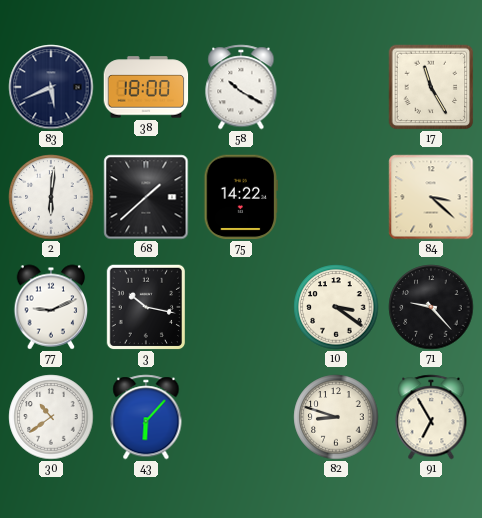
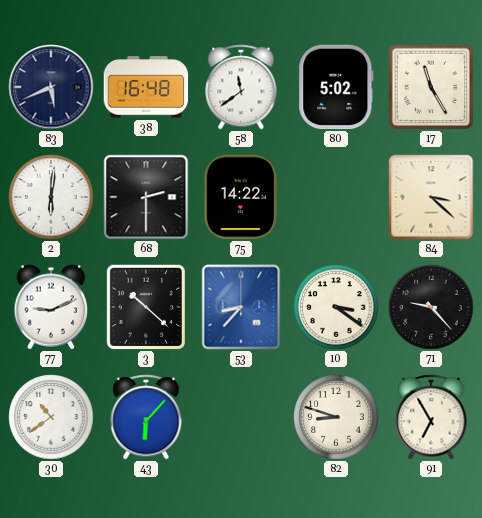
38: 18:00 -> 16:48 (146, 87)
58: 10:20 -> 11:39 (241, 87)
80: none -> 5:02 (336, 87)
68: 1:38 -> 2:30 (146, 197)
3: 10:17 -> 10:22 (145, 307)
53: none -> 8:37 (241, 307)
